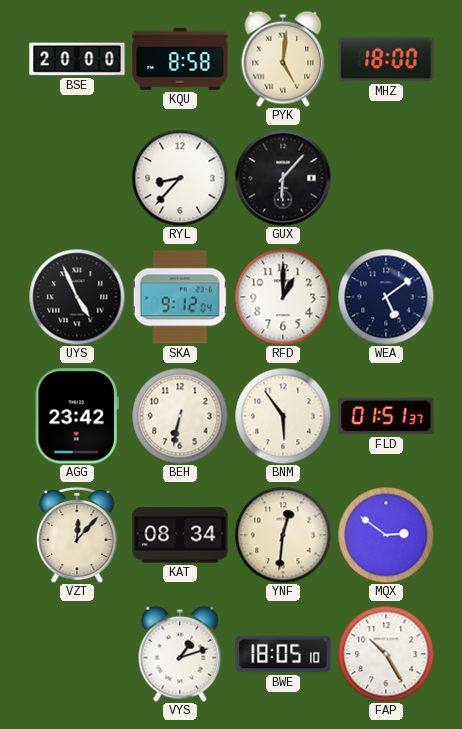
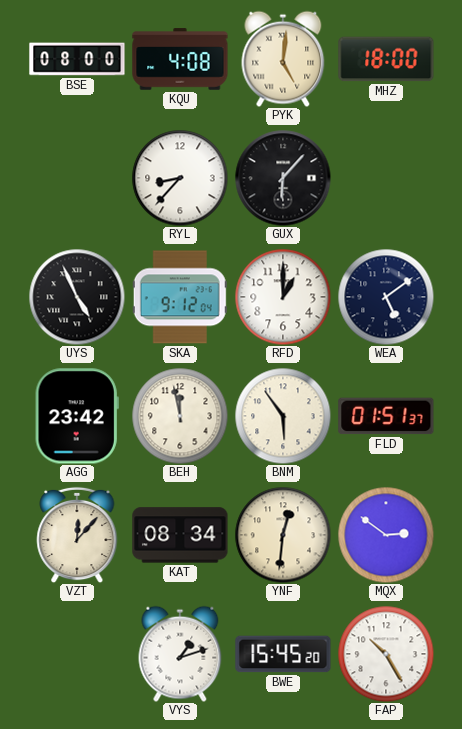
BSE: 20:00 -> 08:00 (77, 59)
KQU: 8:58 -> 4:08 (180, 59)
BEH: 6:32 -> 11:58 (180, 416)
BWE: 18:05 -> 15:45 (283, 654)
